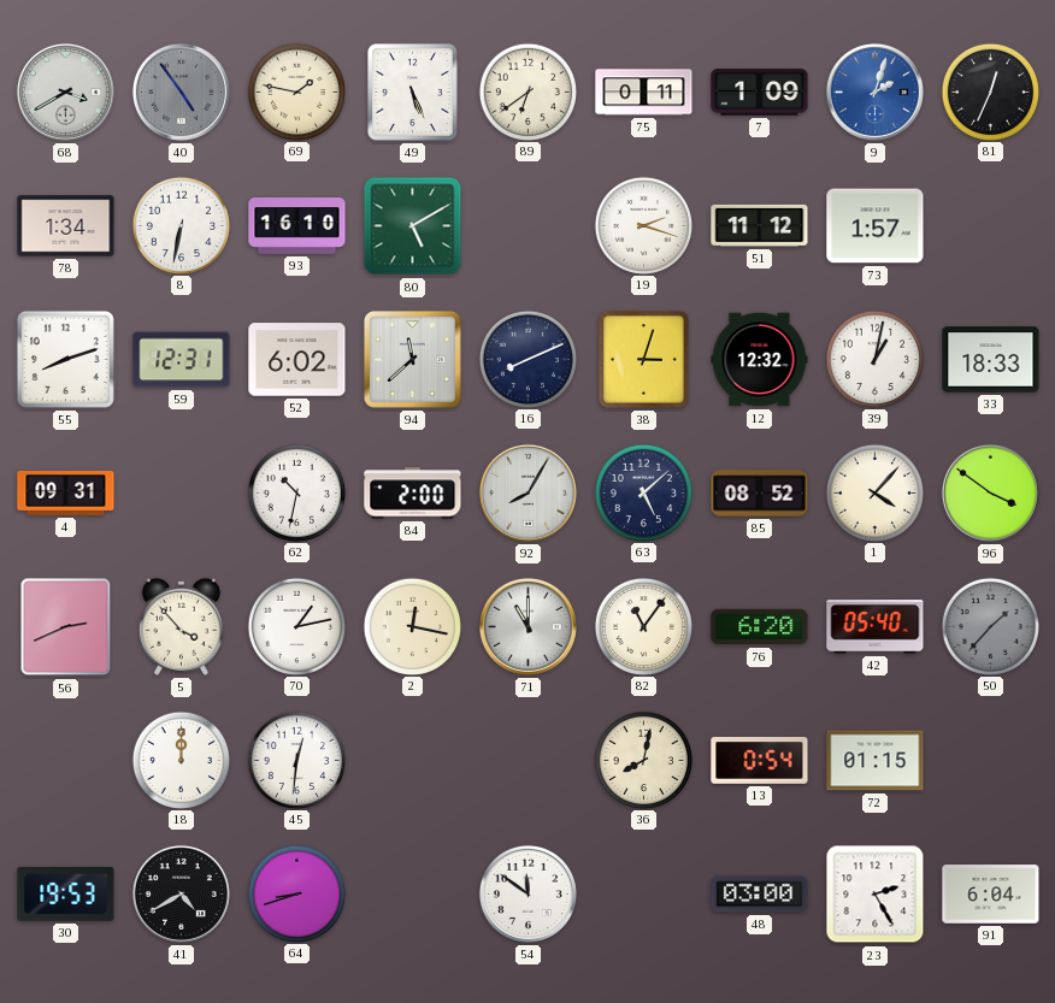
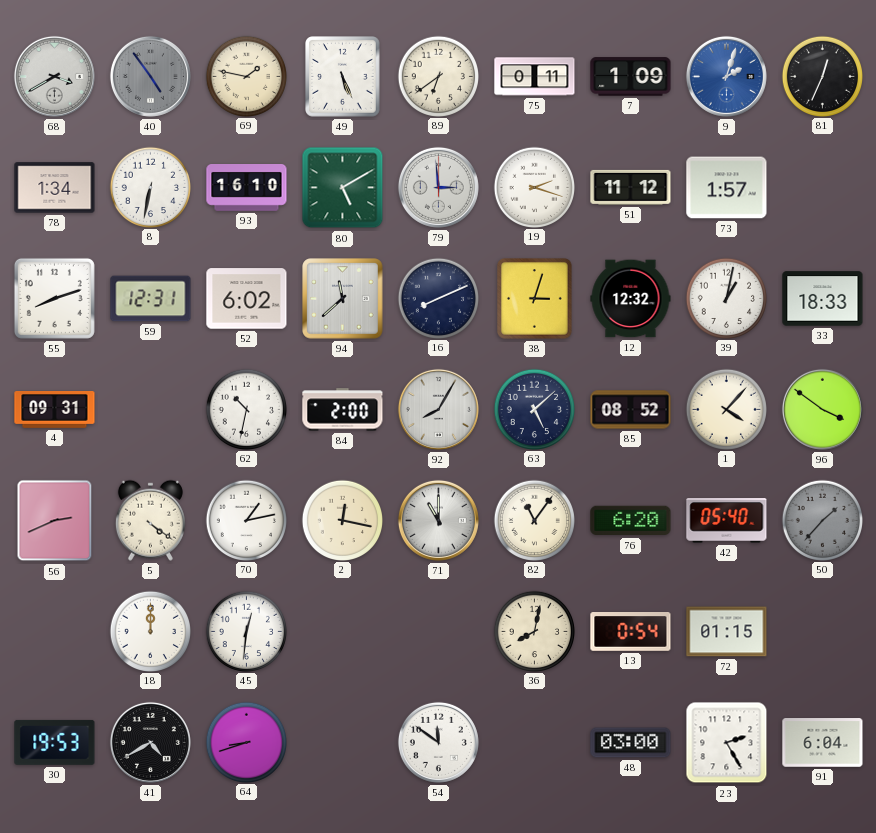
79: none -> 2:59 (438, 187)
5: 3:53 -> 4:21 (150, 520)
